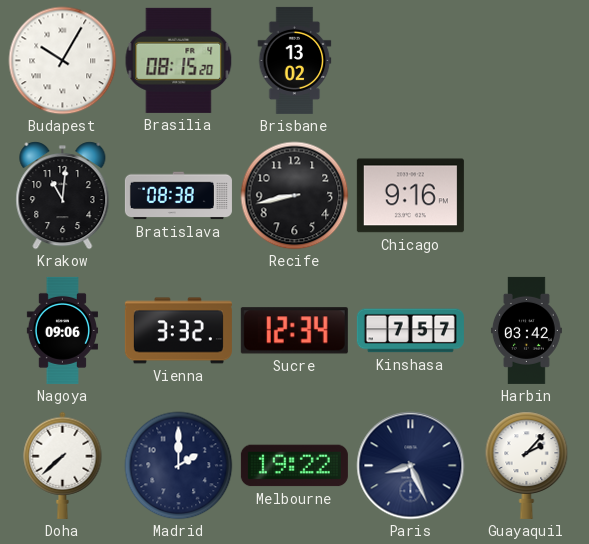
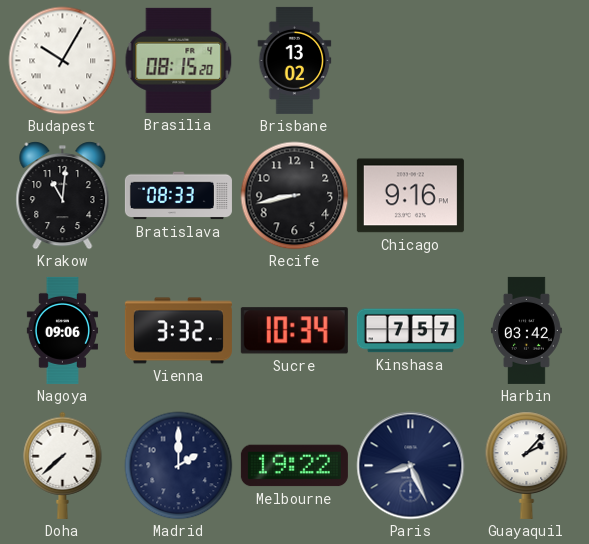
Bratislava: 08:38 -> 08:33 (178, 196)
Sucre: 12:34 -> 10:34 (294, 331)
